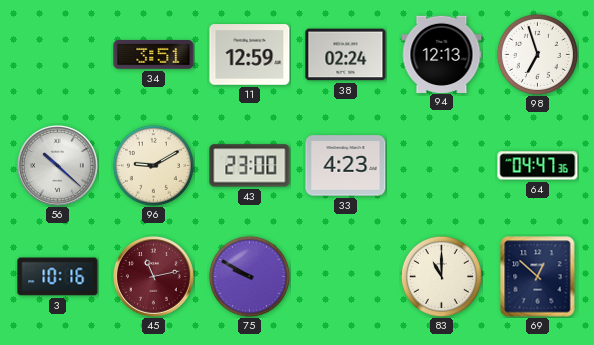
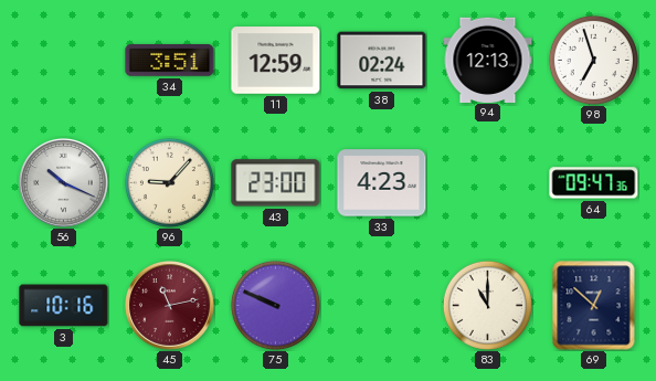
56: 10:22 -> 10:19 (64, 183)
96: 9:10 -> 9:07 (169, 182)
64: 04:47 -> 09:47 (594, 183)
75: 9:50 -> 9:49 (275, 305)
